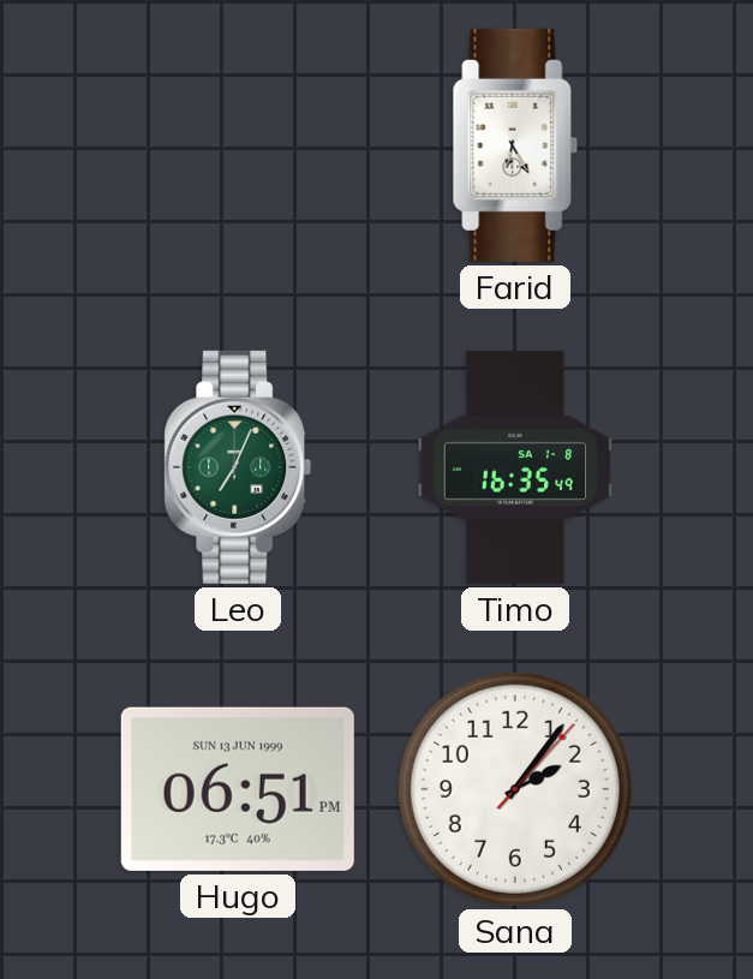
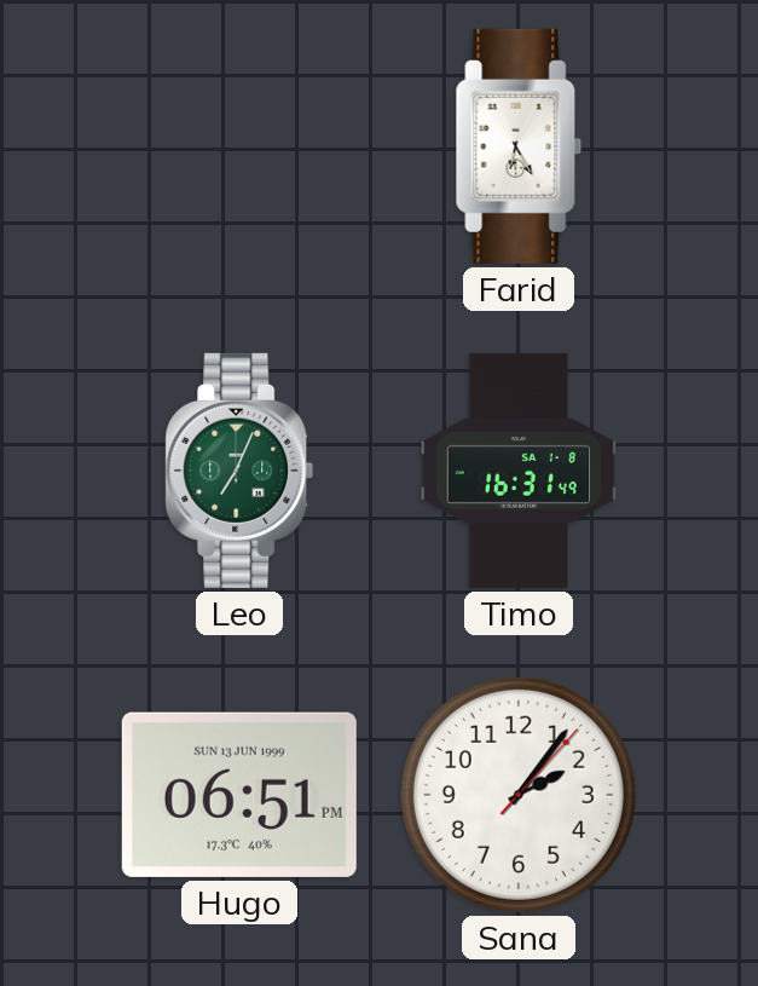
Timo: 16:35 -> 16:31 (519, 471)
